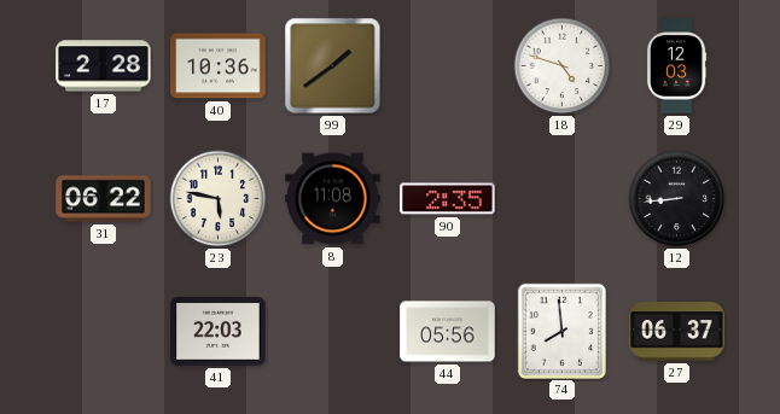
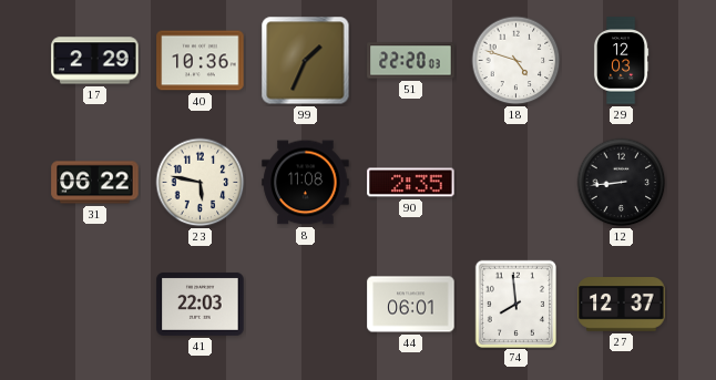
17: 2:28 -> 2:29 (95, 61)
99: 1:39 -> 1:34 (306, 61)
51: none -> 22:20 (411, 61)
44: 05:56 -> 06:01 (411, 305)
27: 06:37 -> 12:37 (622, 305)
